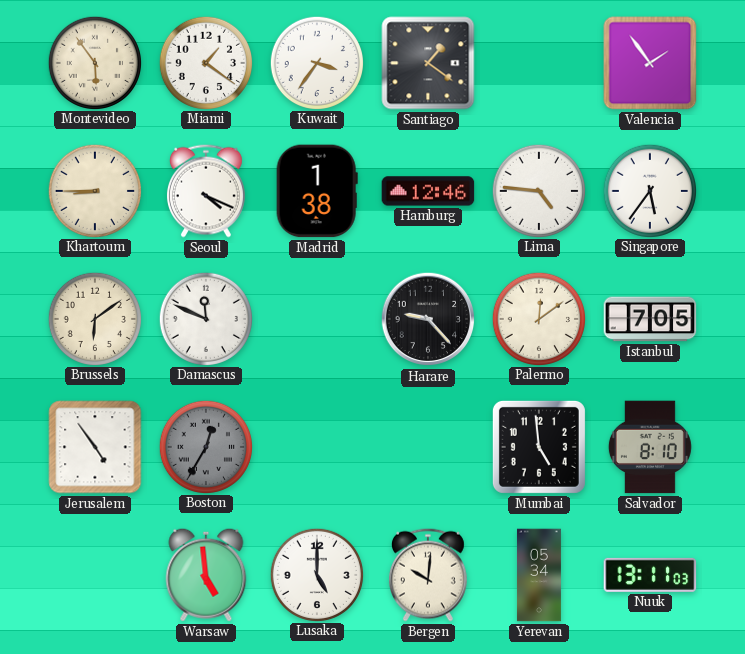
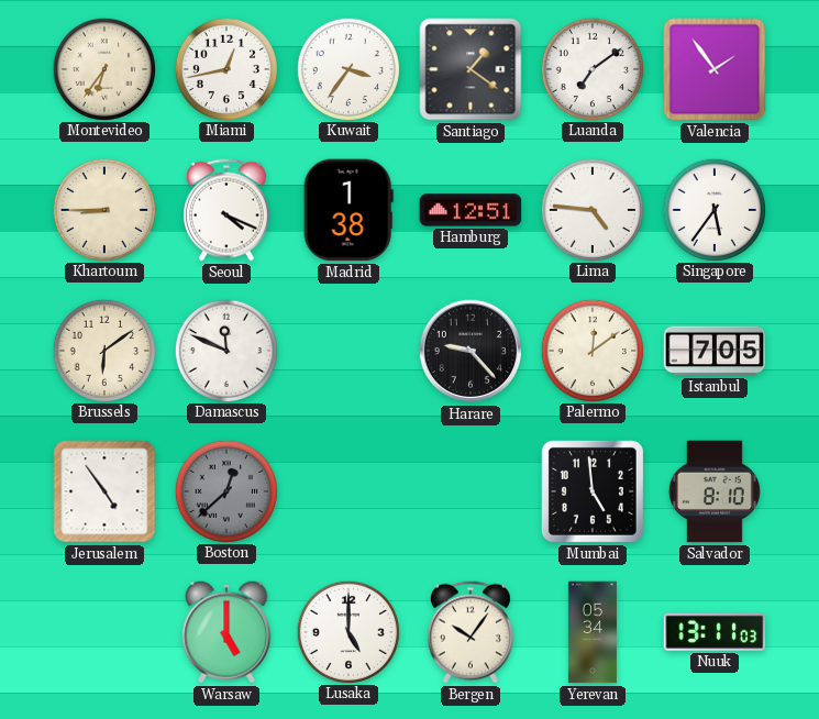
Montevideo: 5:54 -> 6:36 (103, 68)
Miami: 1:21 -> 12:43 (225, 68)
Luanda: none -> 7:09 (591, 68)
Hamburg: 12:46 -> 12:51 (471, 210)
Boston: 12:35 -> 12:38 (225, 490)
Warsaw: 4:59 -> 5:00 (226, 632)
Bergen: 10:01 -> 10:06 (471, 632)
